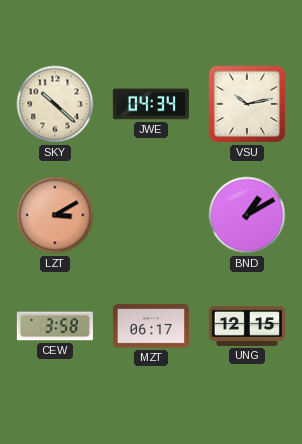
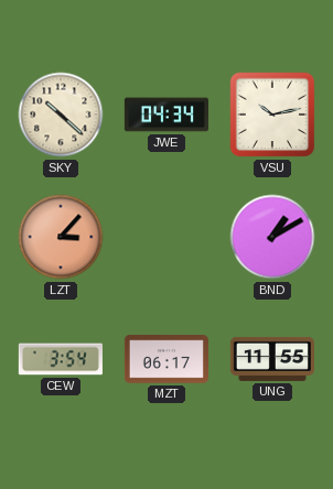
LZT: 3:10 -> 3:07 (61, 237)
CEW: 3:58 -> 3:54 (61, 359)
UNG: 12:15 -> 11:55 (272, 359)
